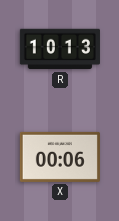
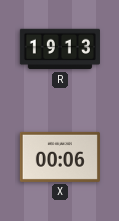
R: 10:13 -> 19:13 (60, 49)
